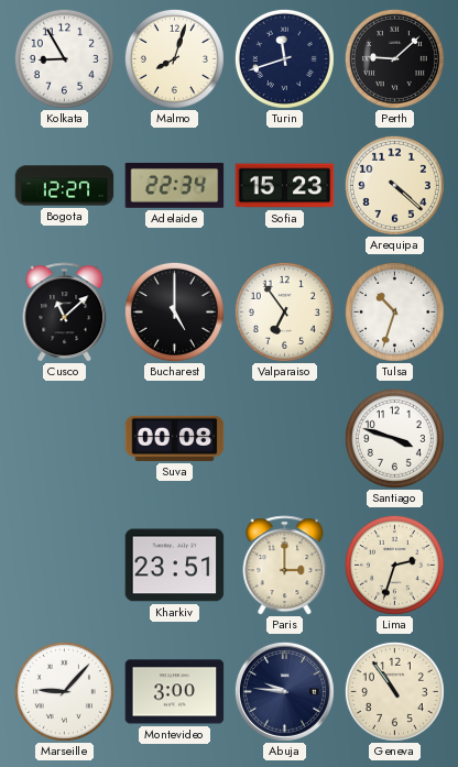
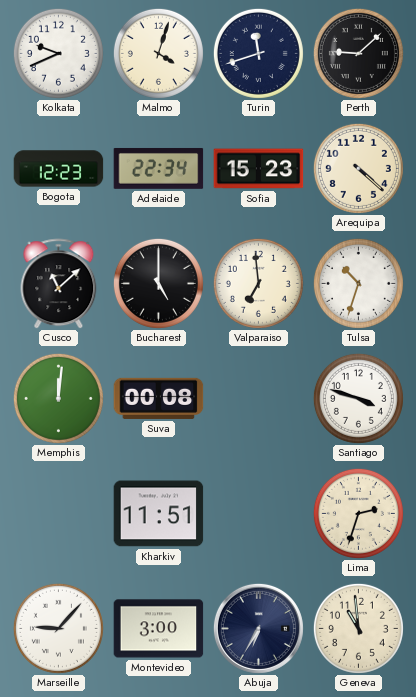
Kolkata: 8:55 -> 9:41 (58, 53)
Malmo: 8:03 -> 4:03 (158, 53)
Bogota: 12:27 -> 12:23 (59, 169)
Valparaiso: 6:54 -> 6:59 (258, 283)
Memphis: none -> 12:01 (58, 398)
Kharkiv: 23:51 -> 11:51 (159, 514)
Paris: 3:00 -> none (285, 566)
Abuja: 9:46 -> 6:35 (258, 628)
Geneva: 10:54 -> 10:59 (358, 628)
